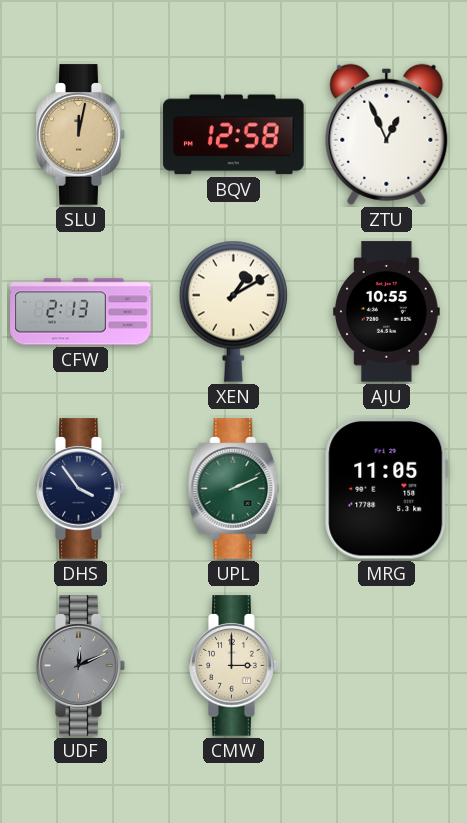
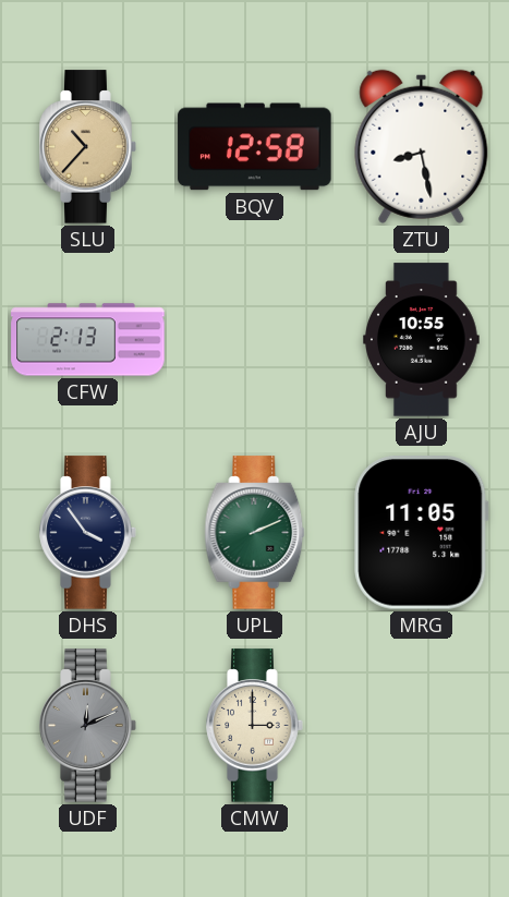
SLU: 12:02 -> 10:37 (88, 147)
ZTU: 12:56 -> 8:28 (422, 146)
XEN: 1:10 -> none (233, 311)
